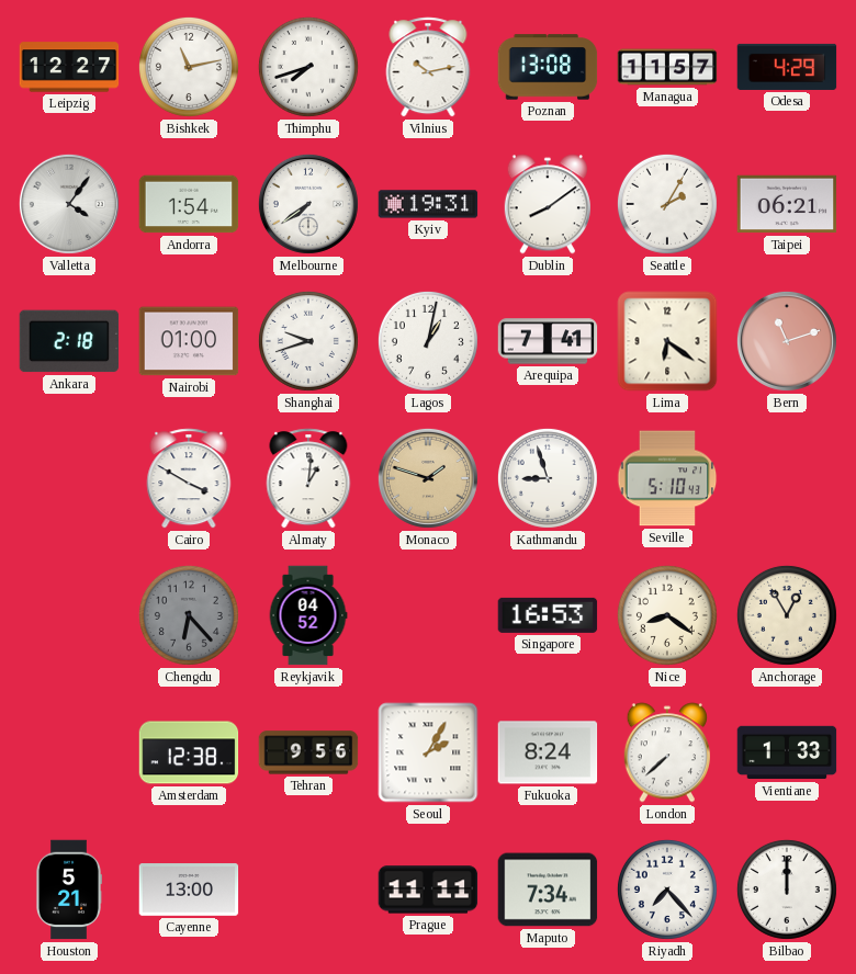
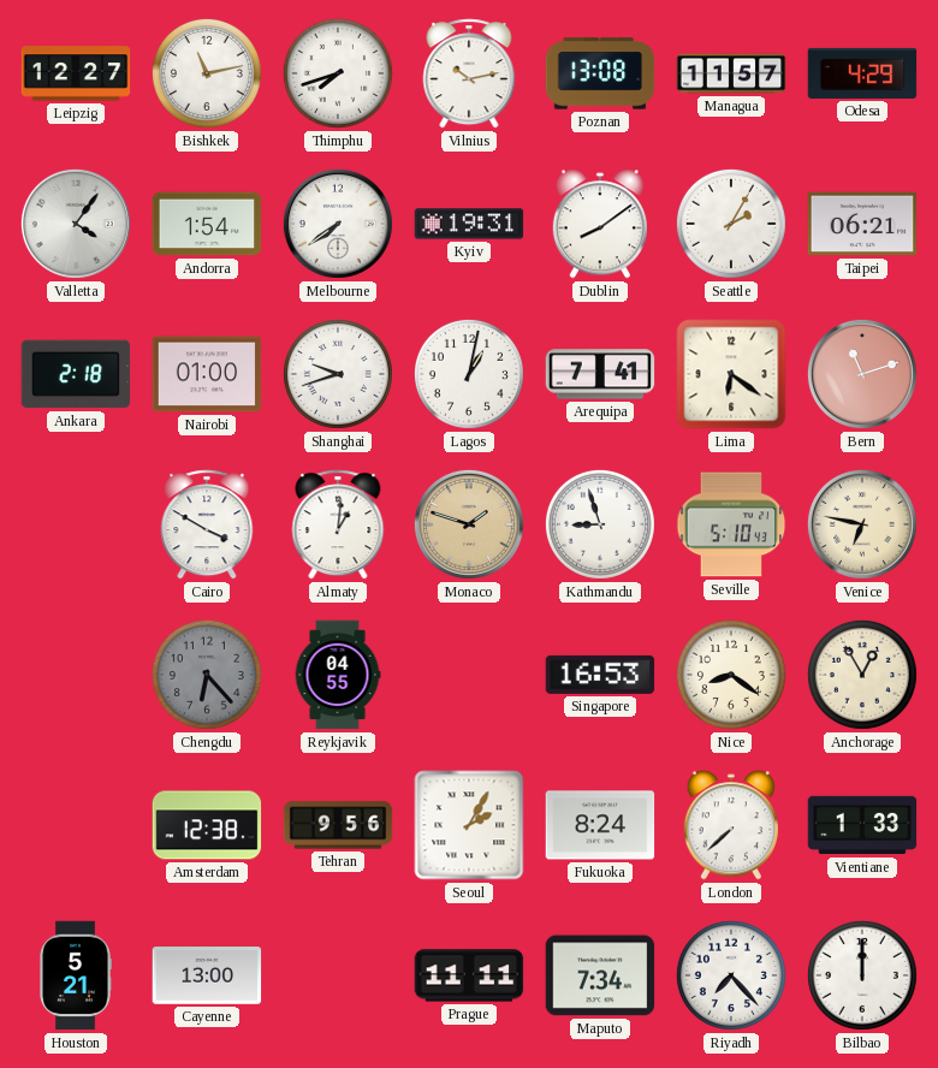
Venice: none -> 6:47 (862, 524)
Reykjavik: 04:52 -> 04:55 (338, 675)
